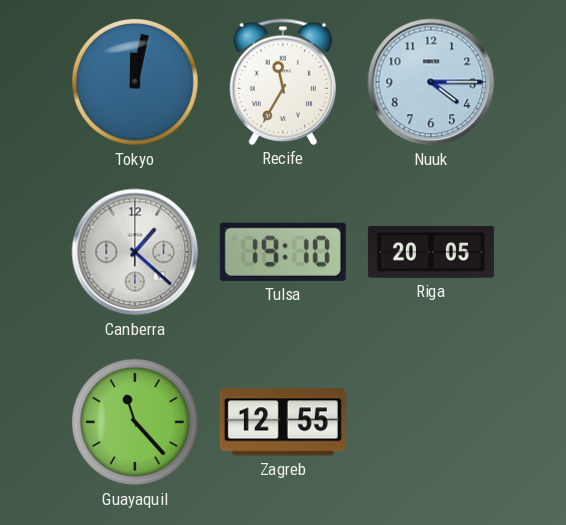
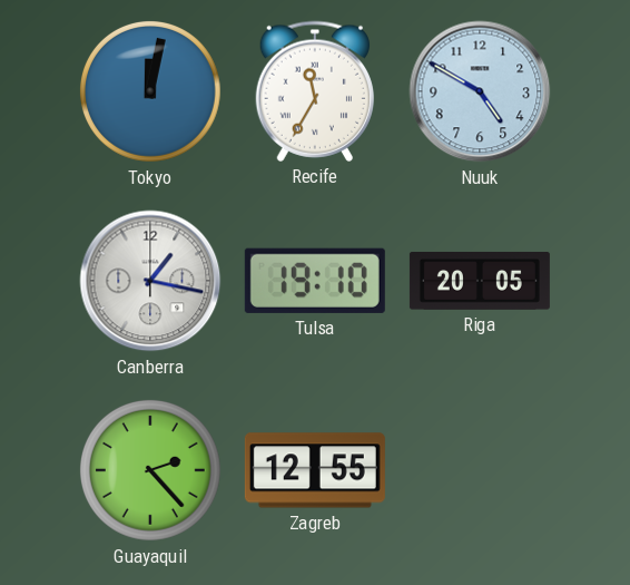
Nuuk: 4:15 -> 4:50 (480, 91)
Canberra: 1:22 -> 1:17 (150, 281)
Guayaquil: 11:23 -> 2:23 (150, 470)
